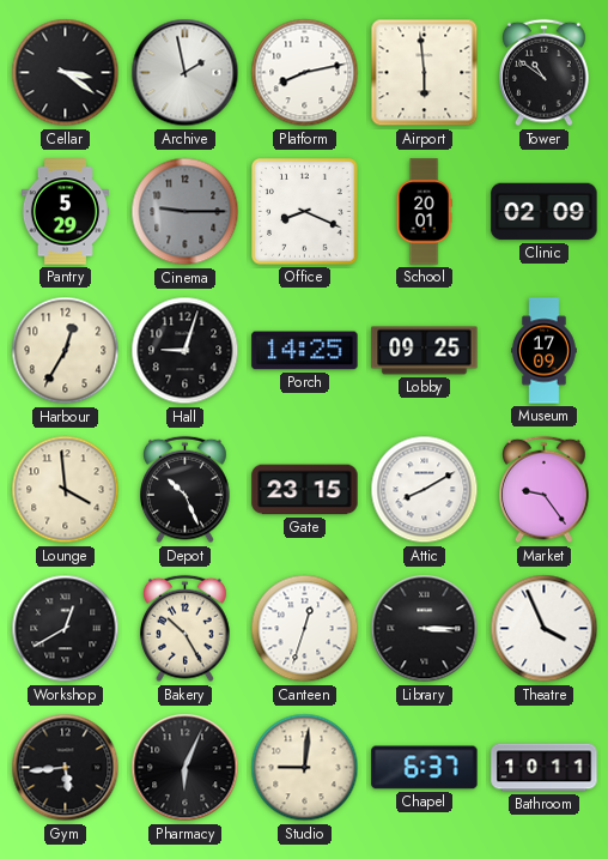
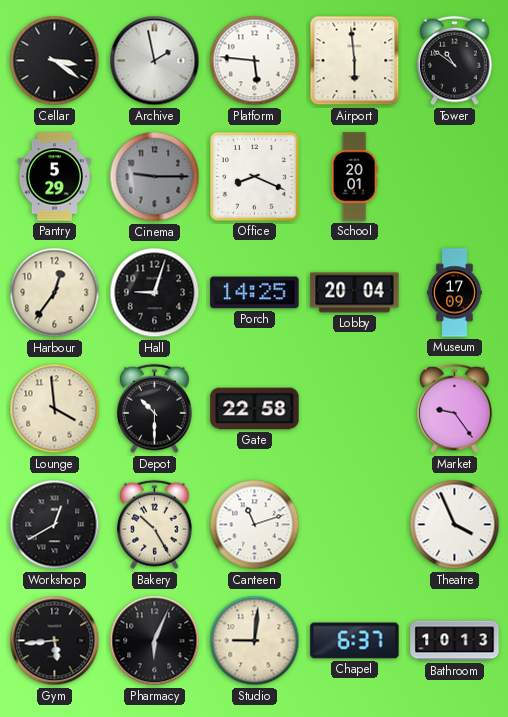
Platform: 8:13 -> 5:46 (255, 61)
Clinic: 02:09 -> none (545, 212)
Harbour: 12:35 -> 12:36 (55, 293)
Lobby: 09:25 -> 20:04 (355, 293)
Depot: 10:26 -> 10:30 (155, 409)
Gate: 23:15 -> 22:58 (255, 409)
Attic: 8:10 -> none (425, 490)
Canteen: 12:33 -> 11:12 (255, 525)
Library: 3:15 -> none (425, 629)
Bathroom: 10:11 -> 10:13 (455, 641)
